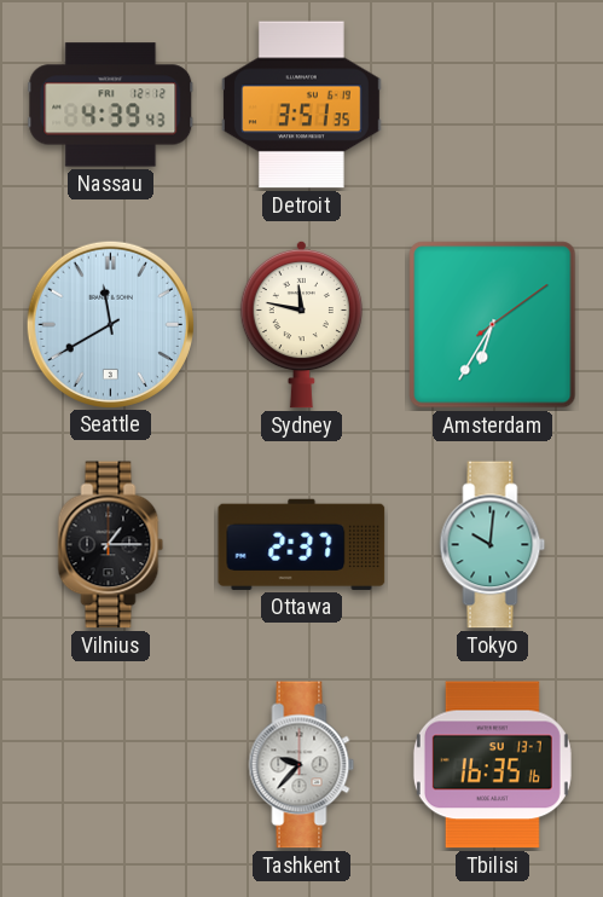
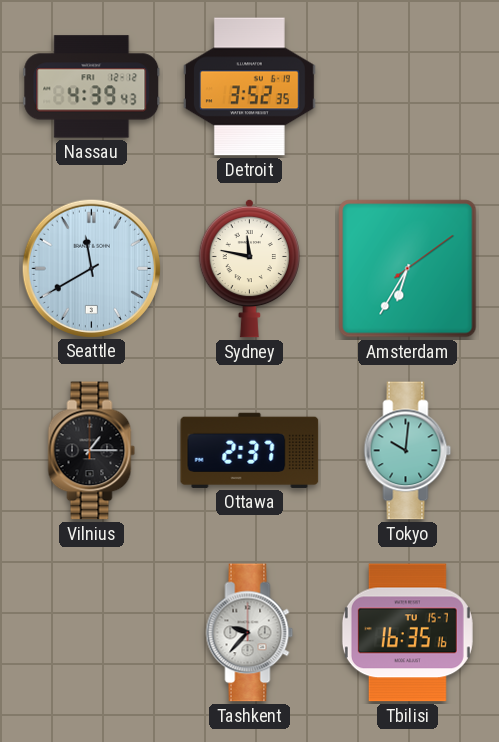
Detroit: 3:51 -> 3:52 (250, 87)
Tbilisi date: SU 13-7 -> TU 15-7 (407, 633)
